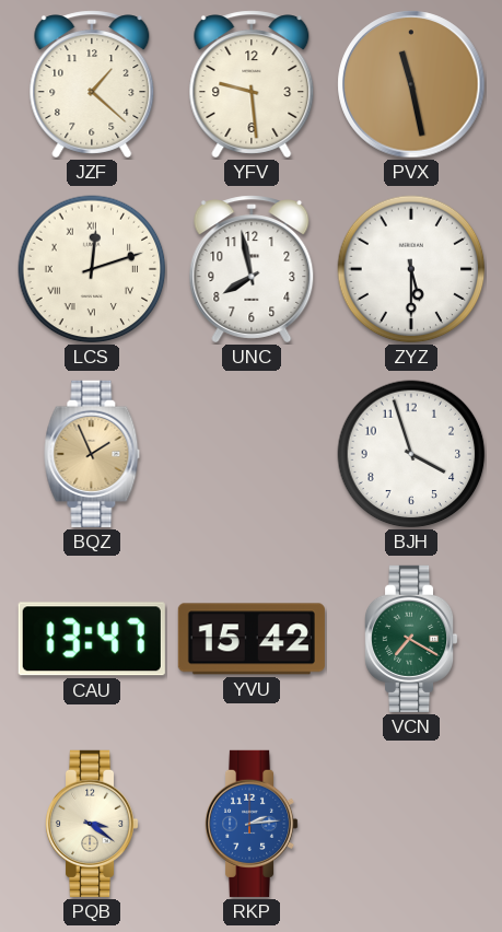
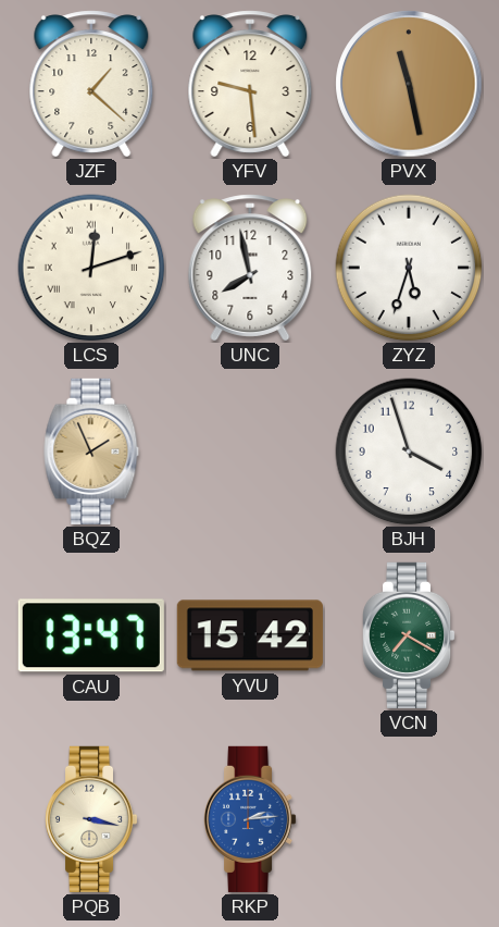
ZYZ: 5:30 -> 5:33 (409, 268)
PQB: 3:21 -> 3:17 (92, 819)
